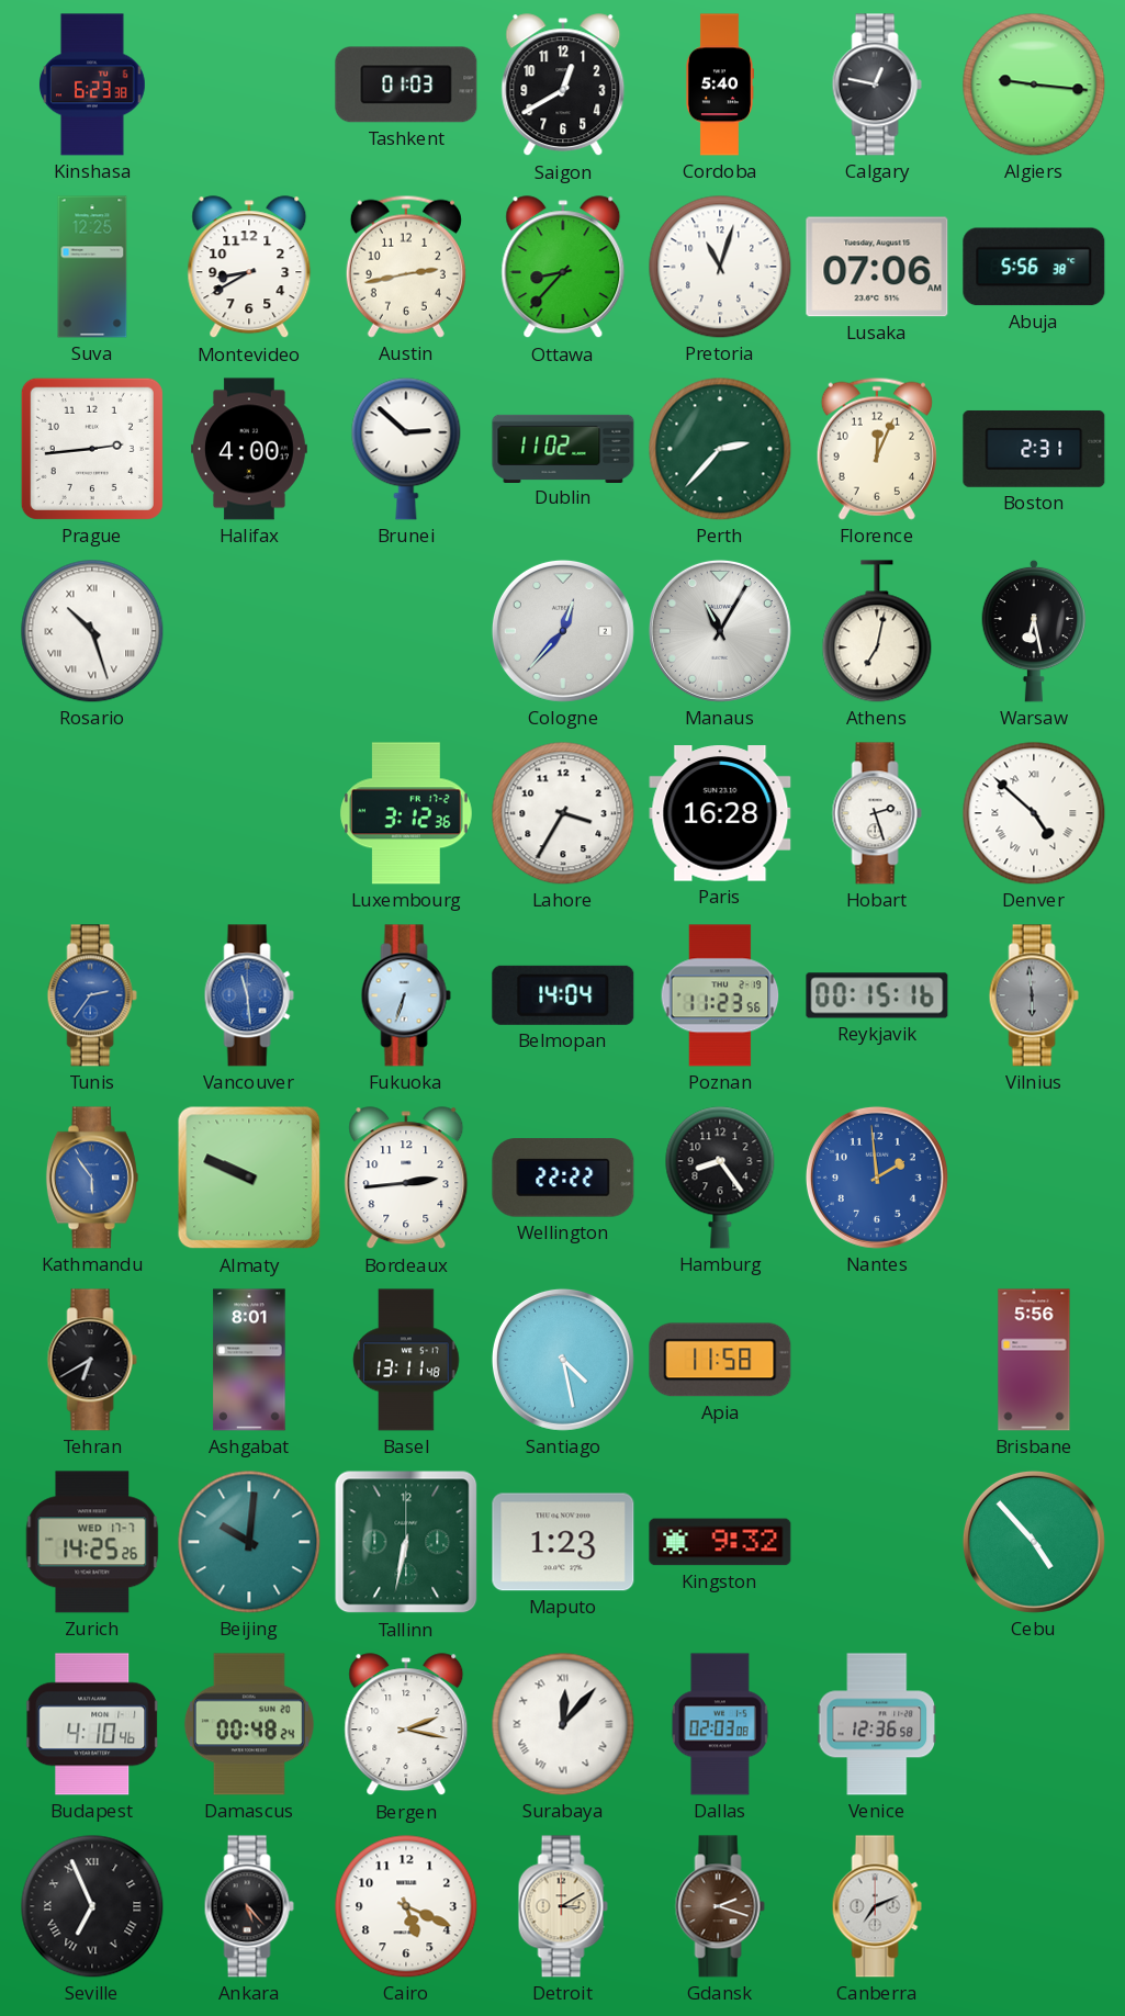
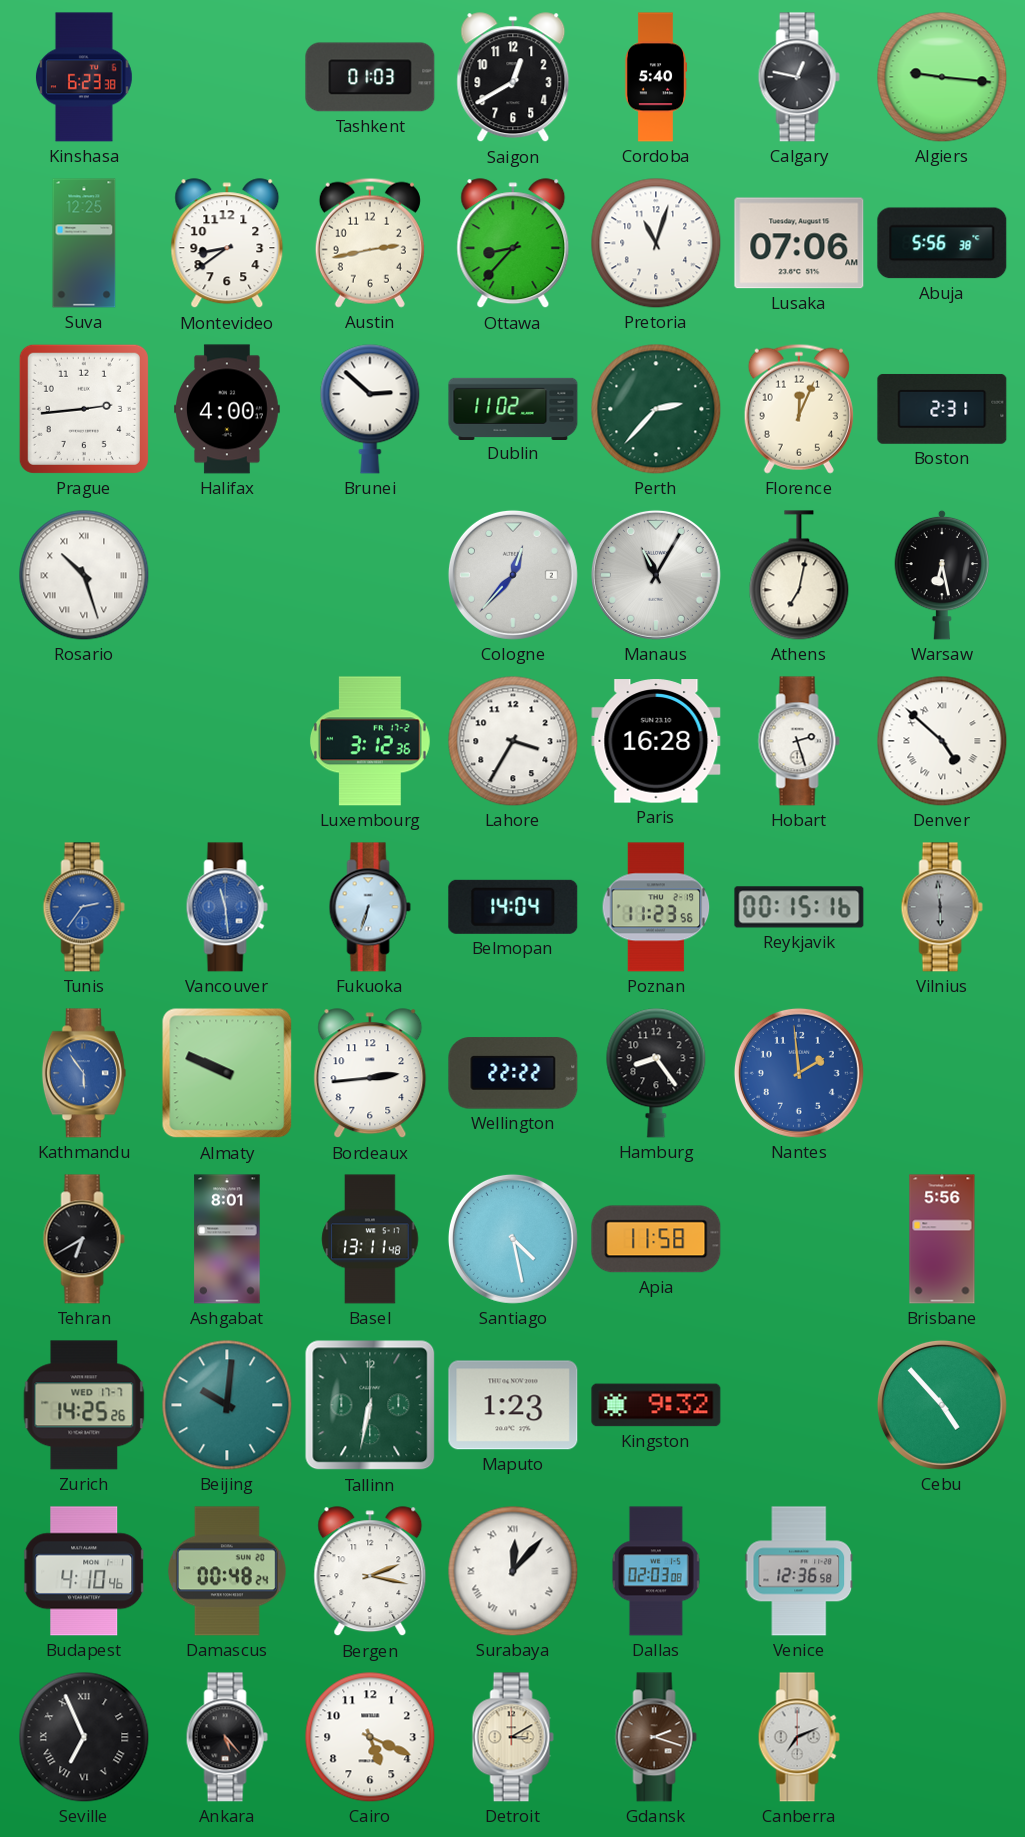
Montevideo: 8:40 -> 8:39 (227, 244)
